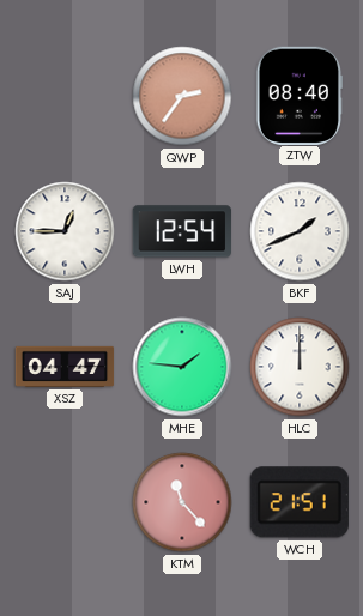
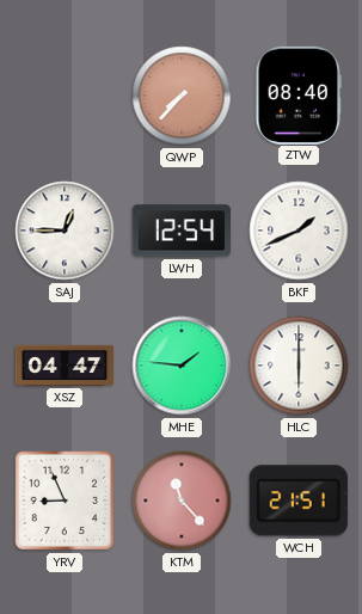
QWP: 2:36 -> 7:37 (182, 96)
HLC: 12:00 -> 6:00 (299, 366)
YRV: none -> 8:56 (65, 501)
